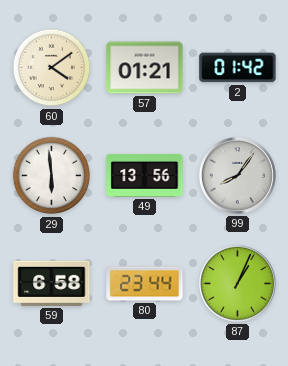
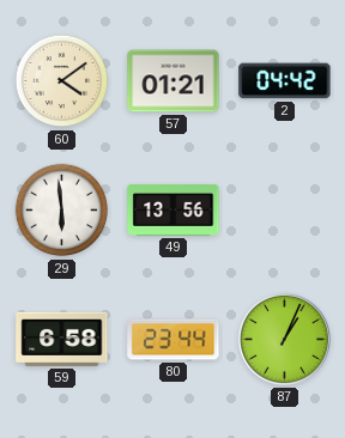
2: 01:42 -> 04:42 (285, 81)
99: 8:06 -> none (237, 175)
